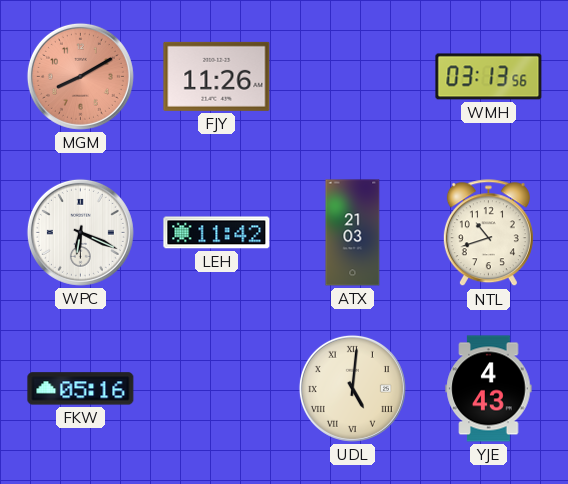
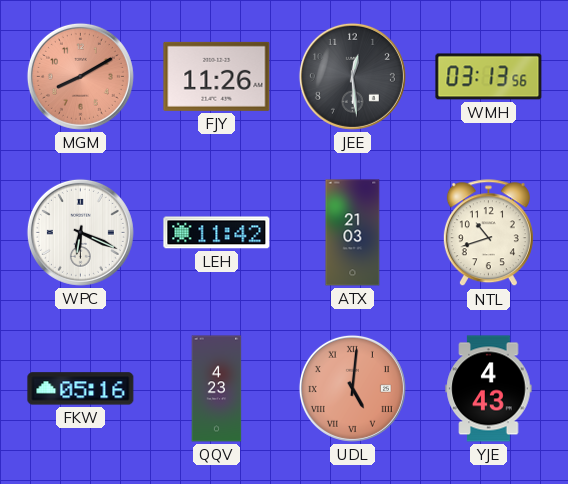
JEE: none -> 12:29 (352, 76)
QQV: none -> 4:23 (217, 389)
UDL dial: cream -> salmon (352, 388)
